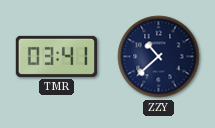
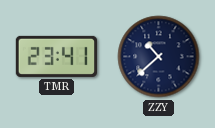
TMR: 03:41 -> 23:41 (57, 56)
